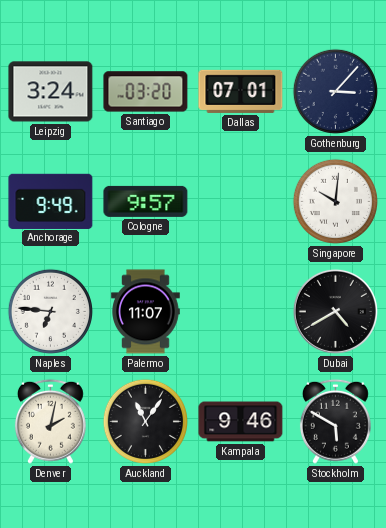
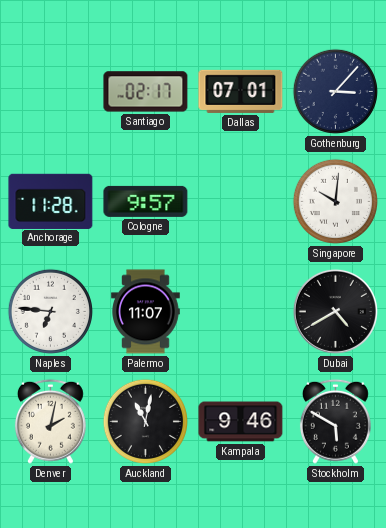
Leipzig: 3:24 -> none (51, 92)
Santiago: 03:20 -> 02:17 (146, 92)
Anchorage: 9:49 -> 11:28 (51, 201)
Auckland: 11:06 -> 11:02 (145, 421)
